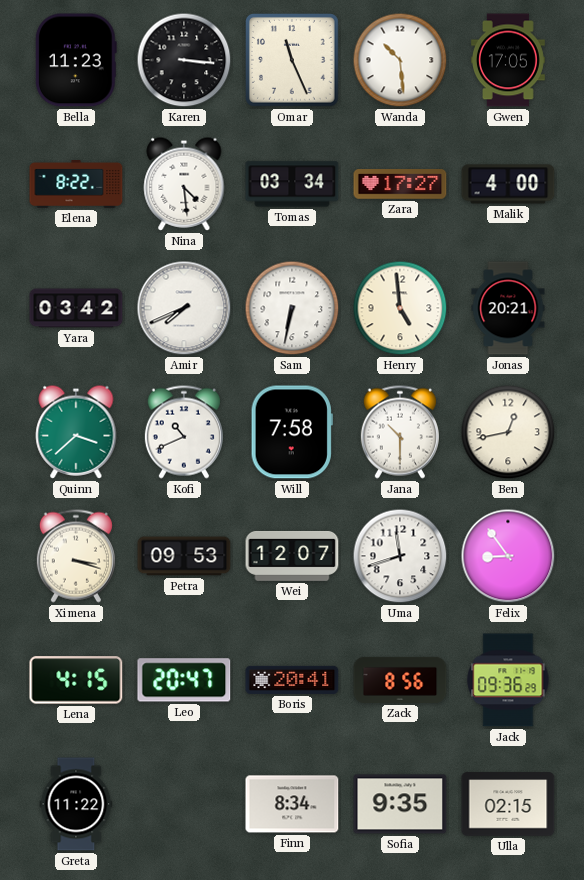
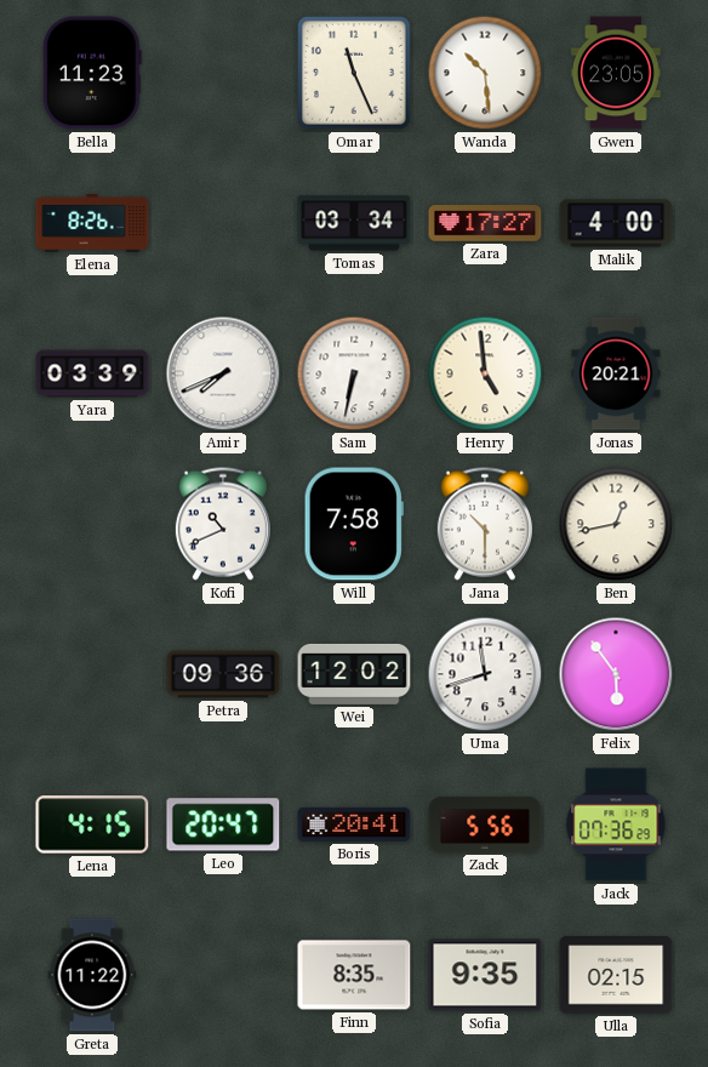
Karen: 3:16 -> none (184, 60)
Gwen: 17:05 -> 23:05 (616, 73)
Elena: 8:22 -> 8:26 (92, 223)
Nina: 4:29 -> none (184, 184)
Yara: 03:42 -> 03:39 (92, 373)
Quinn: 3:38 -> none (76, 432)
Ximena: 3:18 -> none (76, 556)
Petra: 09:53 -> 09:36 (223, 674)
Wei: 12:07 -> 12:02 (354, 674)
Felix: 8:54 -> 5:54 (616, 674)
Zack: 8:56 -> 5:56 (485, 824)
Jack: 09:36 -> 07:36 (616, 824)
Finn: 8:34 -> 8:35 (354, 975)
